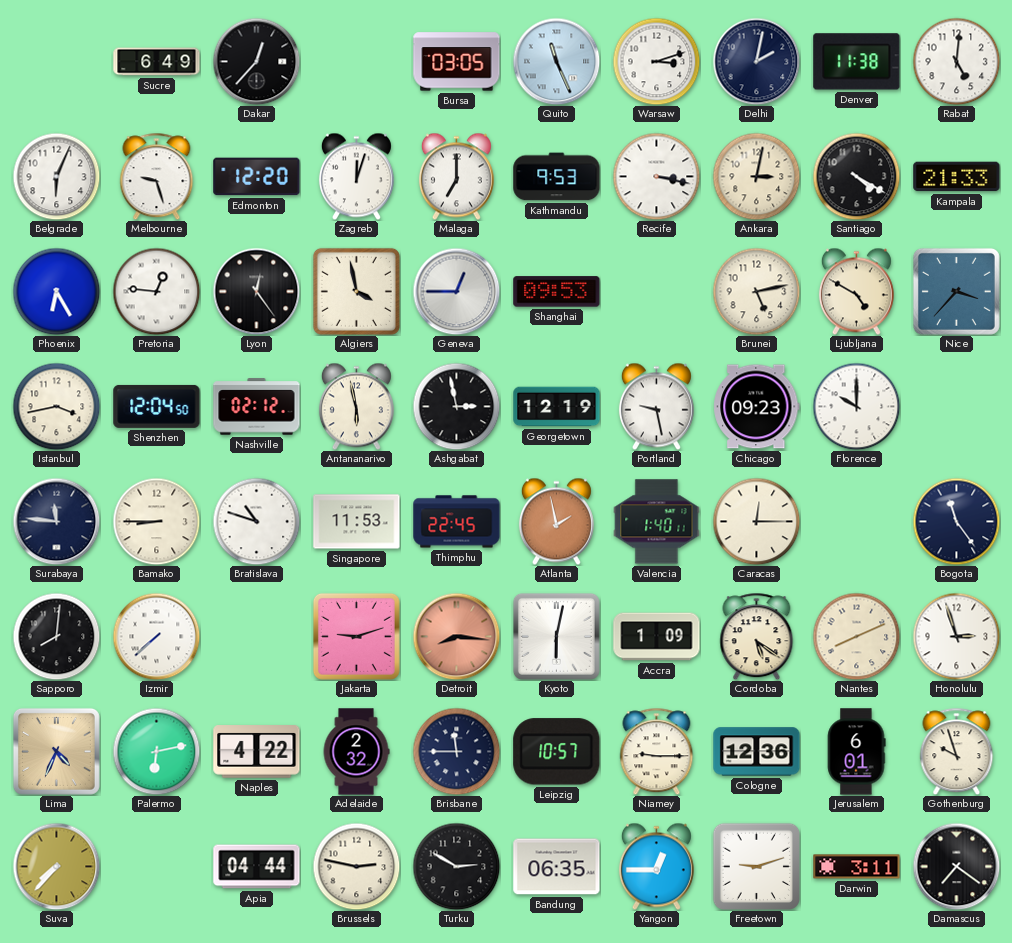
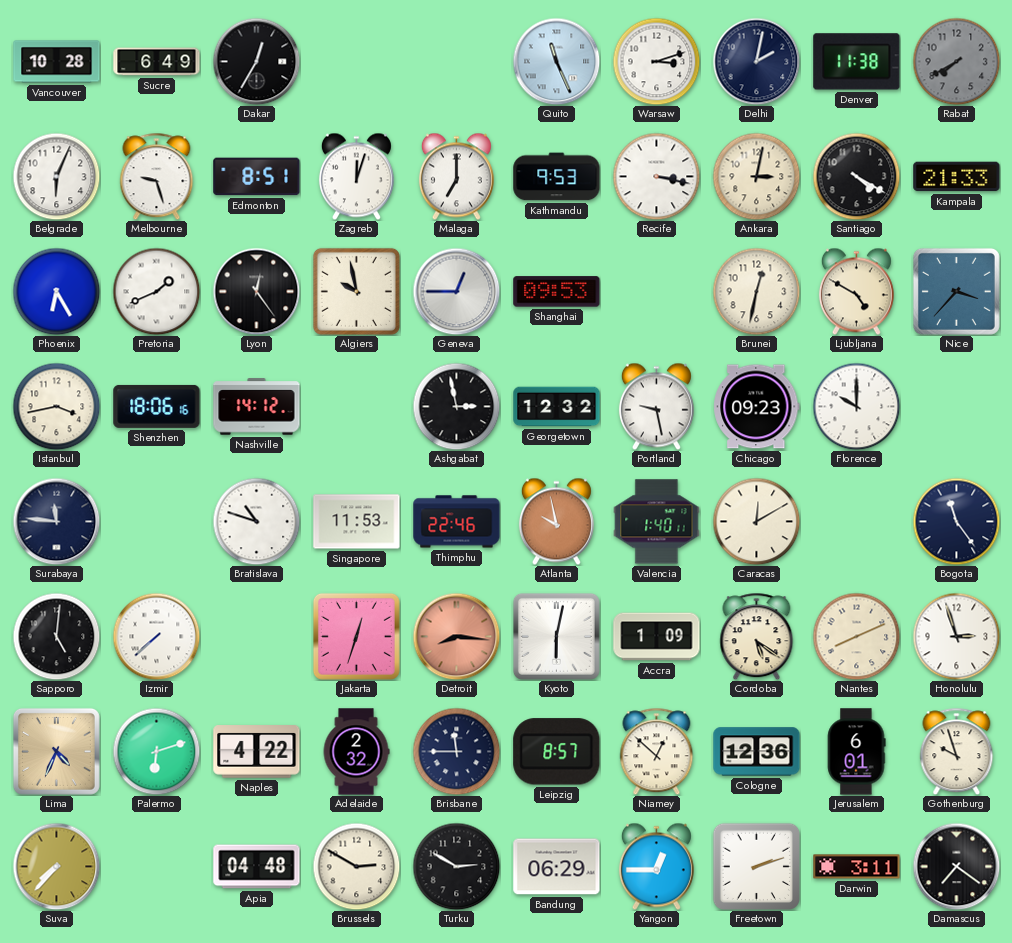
Vancouver: none -> 10:28 (57, 62)
Dakar: 12:37 -> 12:35 (256, 61)
Bursa: 03:05 -> none (457, 62)
Rabat: 5:01 -> 7:40 (956, 61)
Rabat dial: white -> grey (956, 61)
Edmonton: 12:20 -> 8:51 (257, 177)
Pretoria: 12:46 -> 1:41 (156, 291)
Algiers: 3:58 -> 9:58 (356, 291)
Brunei: 5:13 -> 12:32 (756, 291)
Shenzhen: 12:04 -> 18:06 (157, 406)
Nashville: 02:12 -> 14:12 (257, 407)
Antananarivo: 5:58 -> none (356, 406)
Georgetown: 12:19 -> 12:32 (557, 407)
Bamako: 8:45 -> none (156, 521)
Thimphu: 22:45 -> 22:46 (457, 522)
Atlanta: 1:58 -> 9:58 (556, 521)
Caracas: 12:15 -> 12:10 (756, 521)
Sapporo: 8:01 -> 5:01 (56, 636)
Jakarta: 9:12 -> 12:33 (356, 636)
Palermo: 6:13 -> 6:12 (156, 751)
Leipzig: 10:57 -> 8:57 (557, 752)
Niamey: 9:15 -> 12:52 (657, 751)
Apia: 04:44 -> 04:48 (257, 867)
Brussels: 2:47 -> 2:50 (356, 866)
Bandung: 06:35 -> 06:29 (557, 867)
Freetown: 9:12 -> 2:12 (756, 866)
